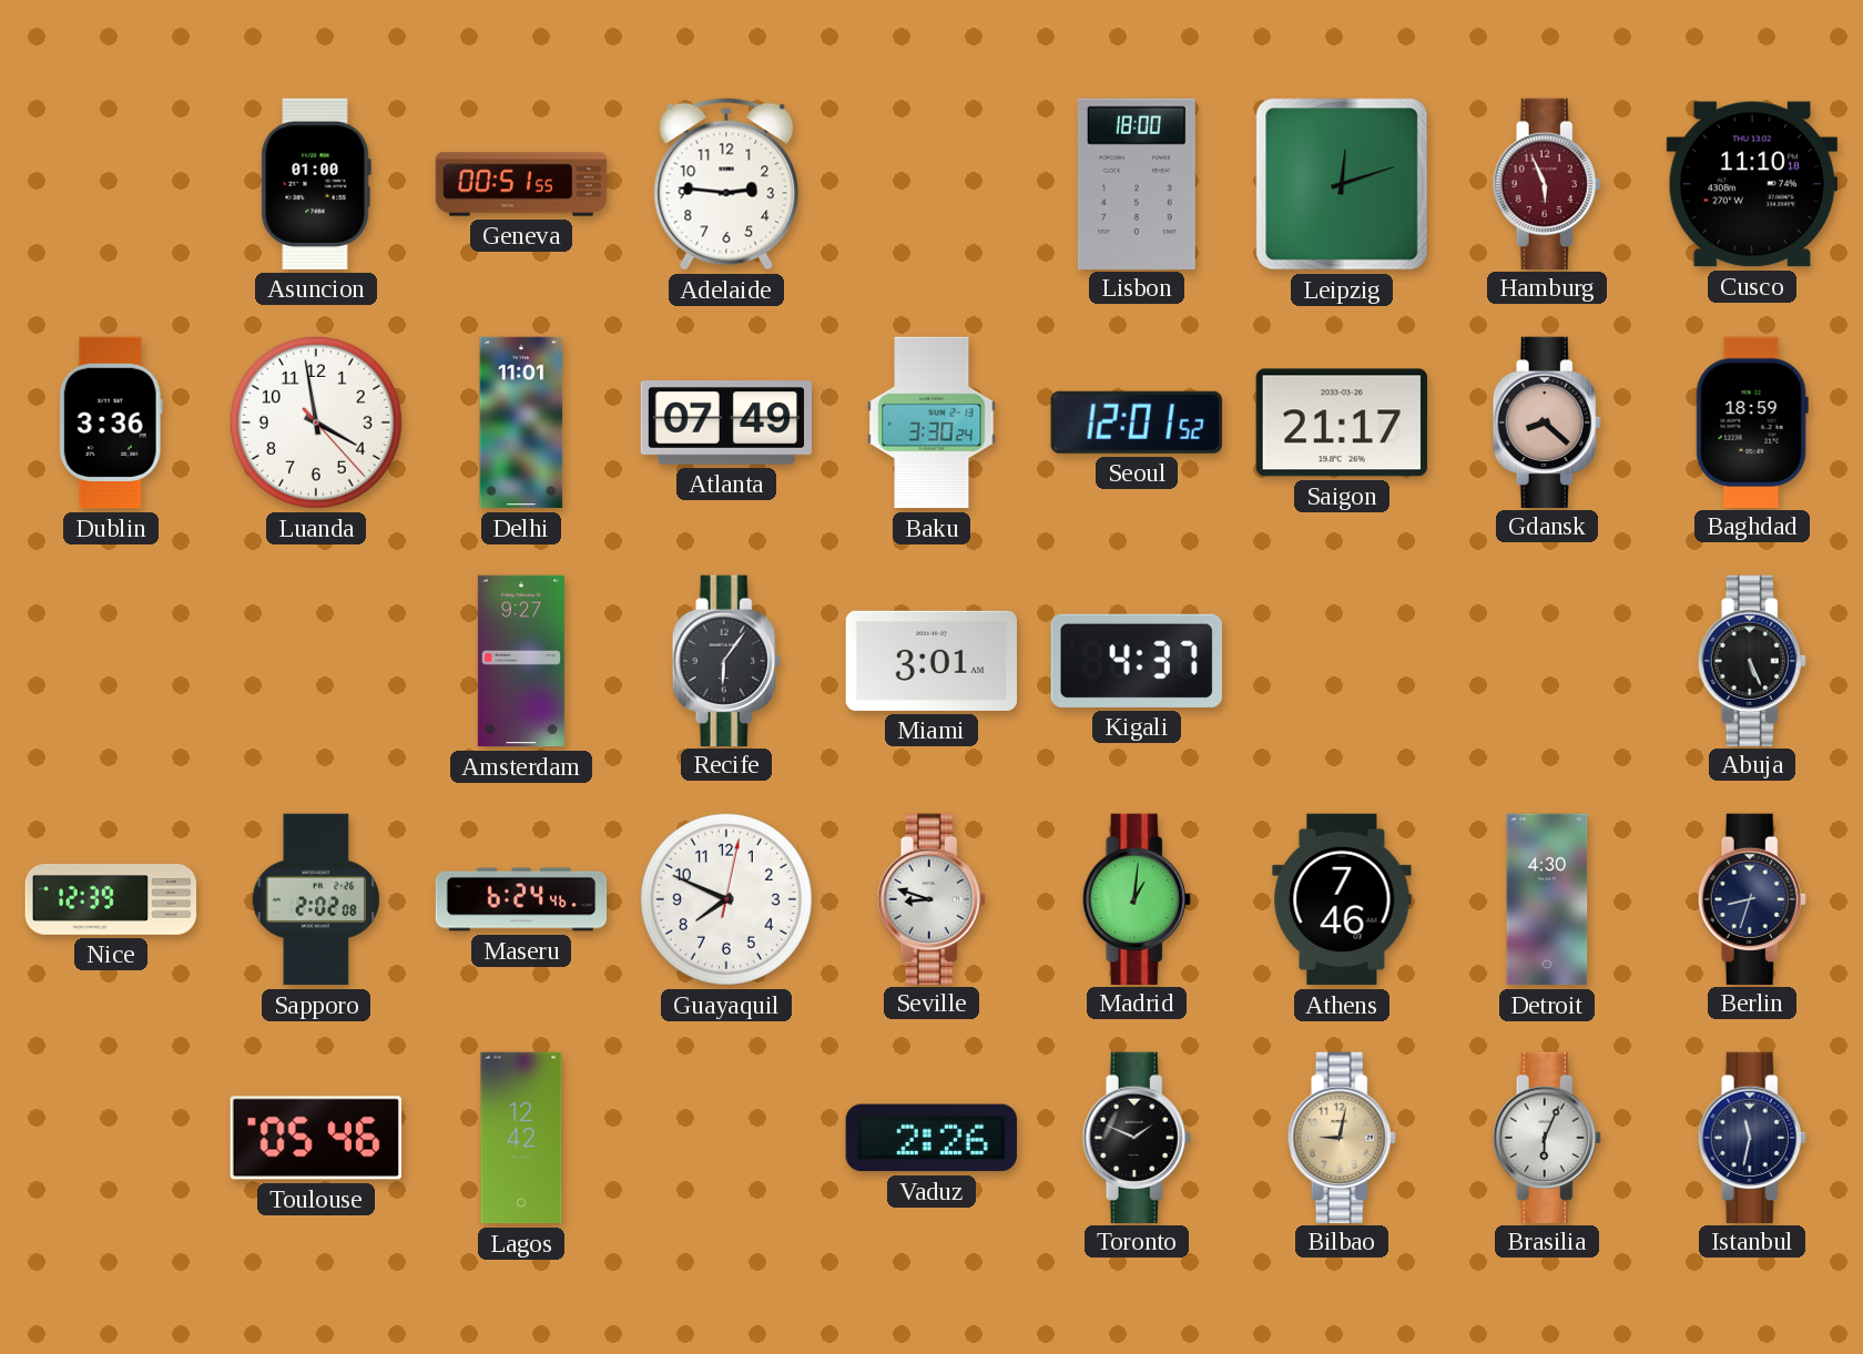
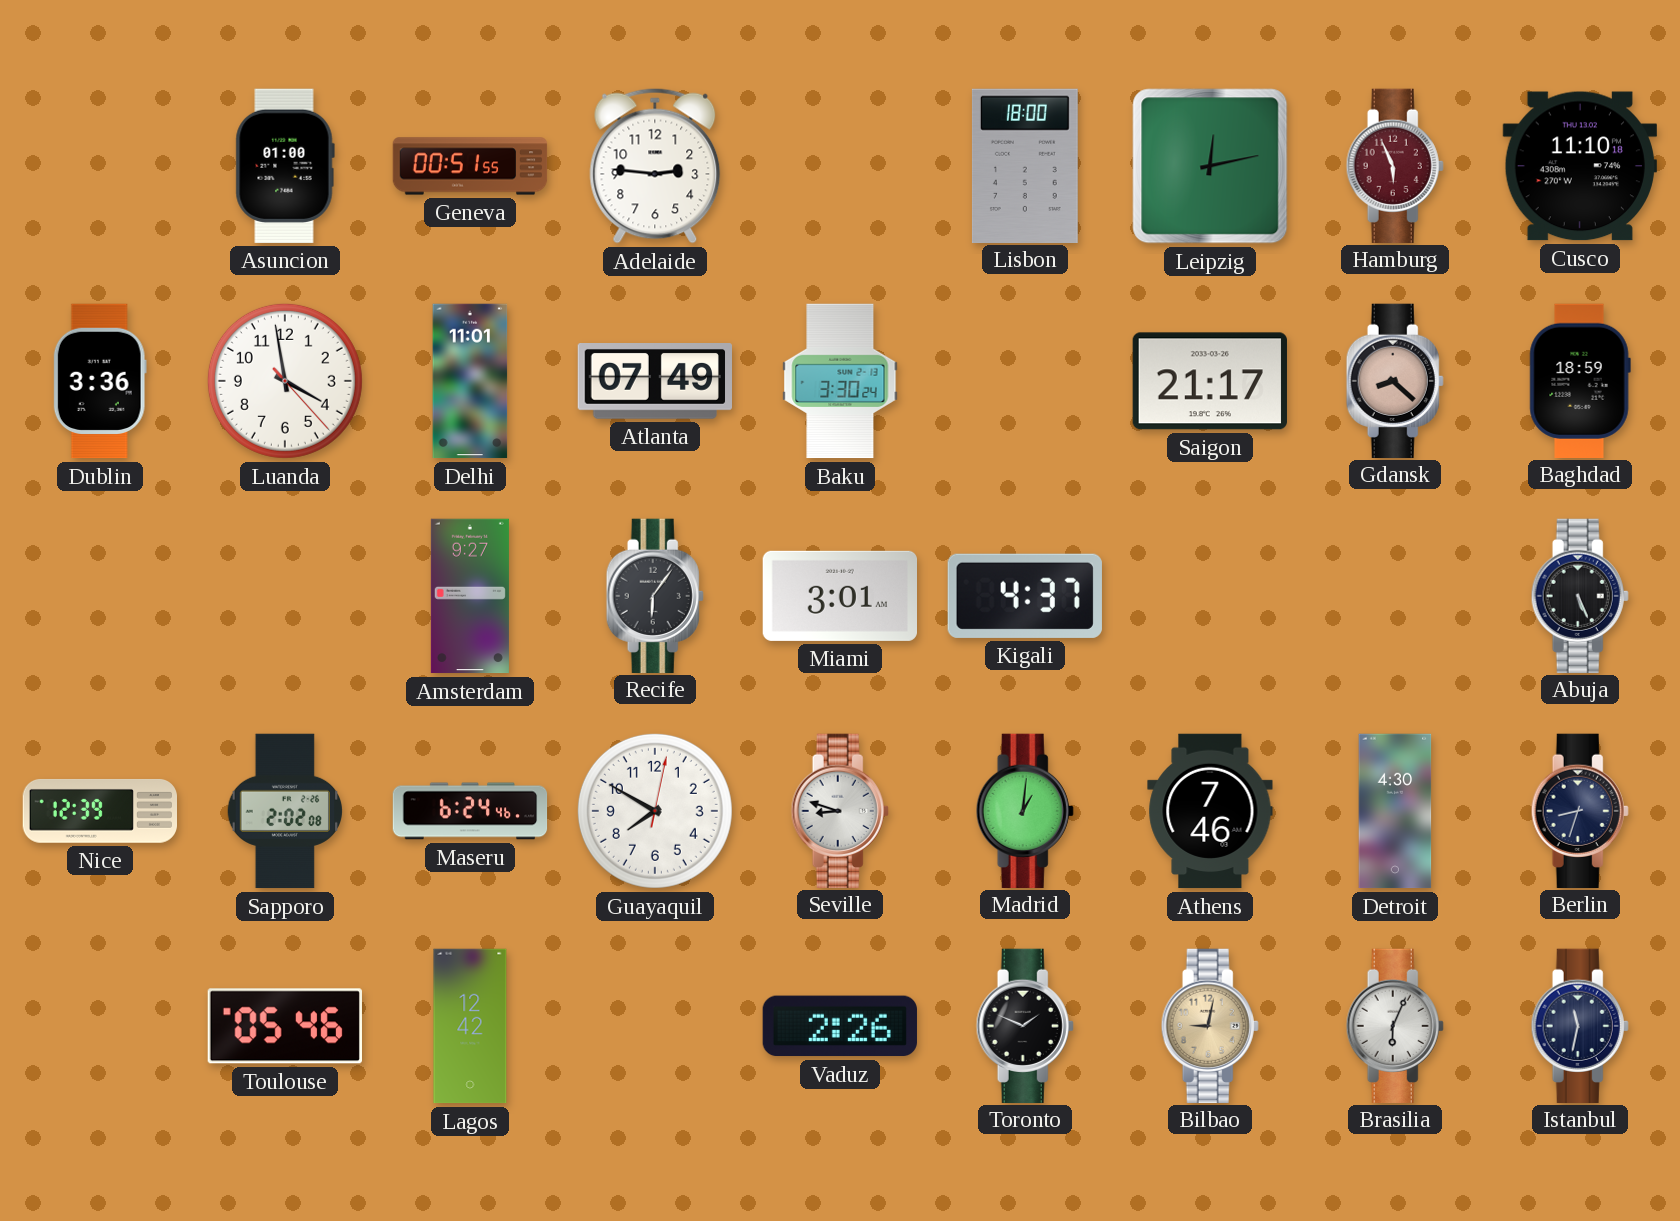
Leipzig: 12:12 -> 12:13 (1210, 166)
Seoul: 12:01 -> none (1137, 423)
Guayaquil: 7:49 -> 7:50 (655, 811)
